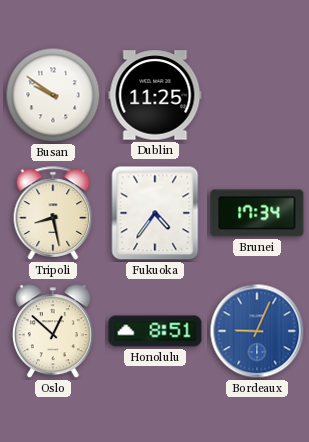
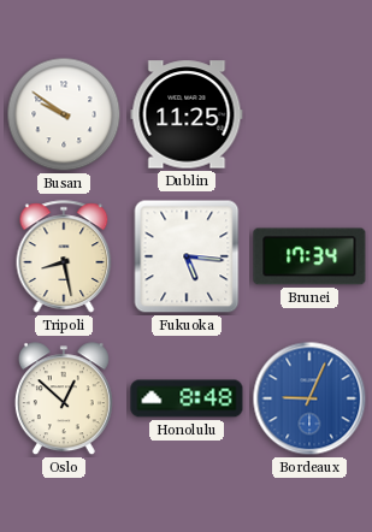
Fukuoka: 4:36 -> 5:16 (187, 256)
Honolulu: 8:51 -> 8:48 (187, 398)
